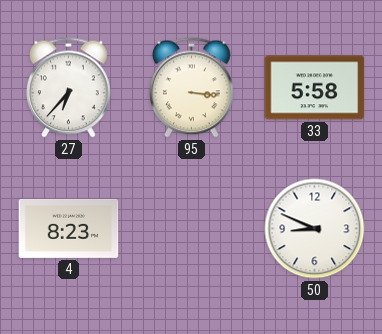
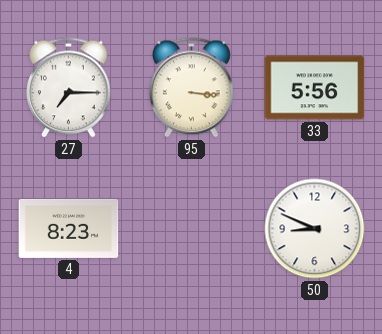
27: 6:37 -> 7:15 (69, 88)
33: 5:58 -> 5:56 (315, 88)
